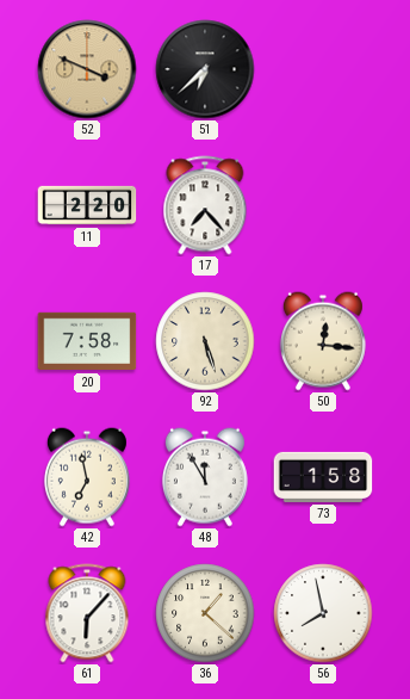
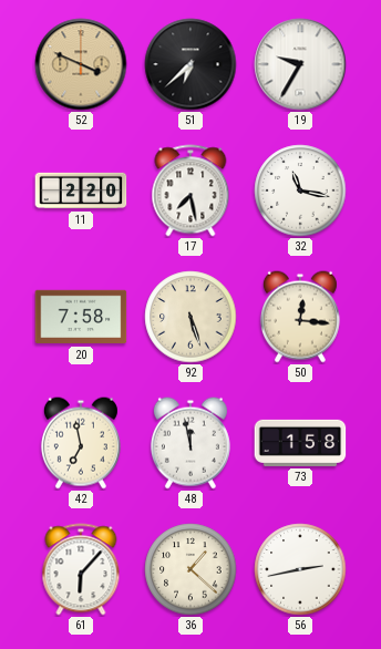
19: none -> 9:35 (300, 64)
17: 7:23 -> 7:28 (190, 190)
32: none -> 11:17 (300, 190)
48: 11:55 -> 11:58 (190, 443)
56: 7:58 -> 2:43 (300, 569)
